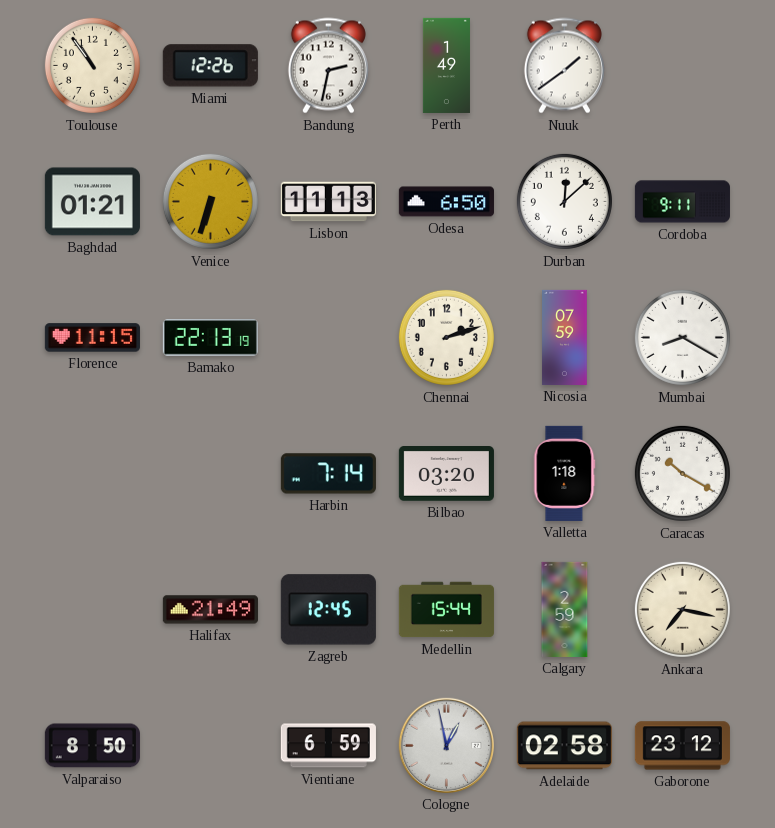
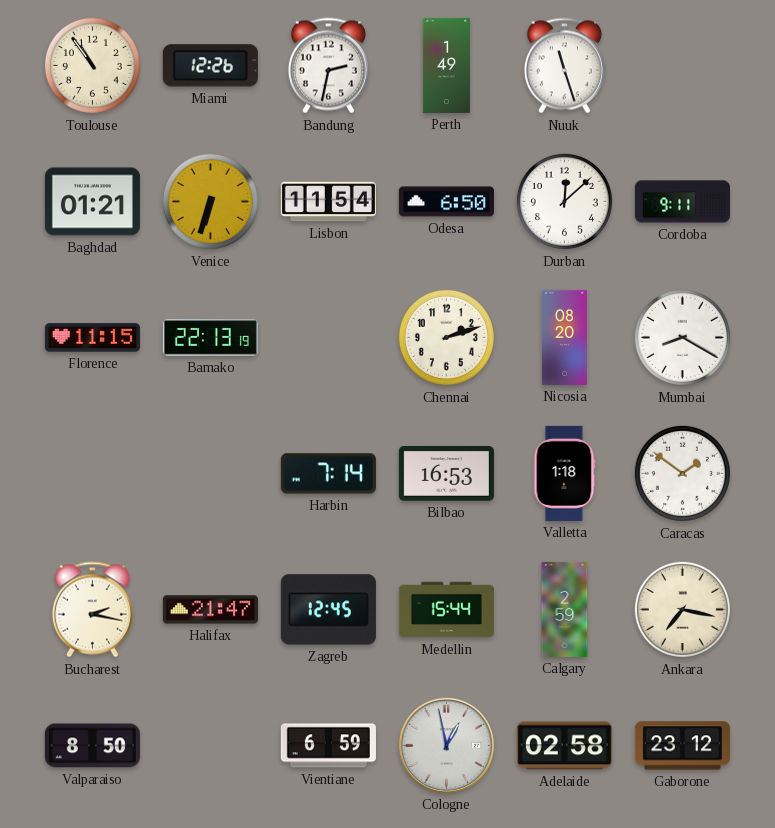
Nuuk: 1:39 -> 11:27 (564, 66)
Lisbon: 11:13 -> 11:54 (328, 202)
Nicosia: 07:59 -> 08:20 (565, 337)
Bilbao: 03:20 -> 16:53 (446, 474)
Caracas: 10:20 -> 1:51 (682, 473)
Bucharest: none -> 2:17 (92, 610)
Halifax: 21:49 -> 21:47 (210, 610)
